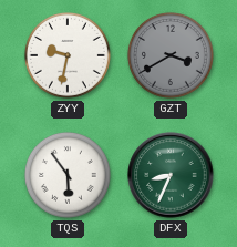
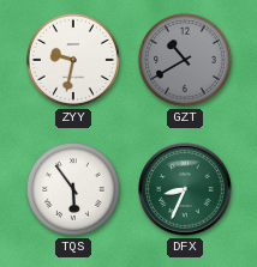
GZT: 3:40 -> 10:40 (185, 60)
